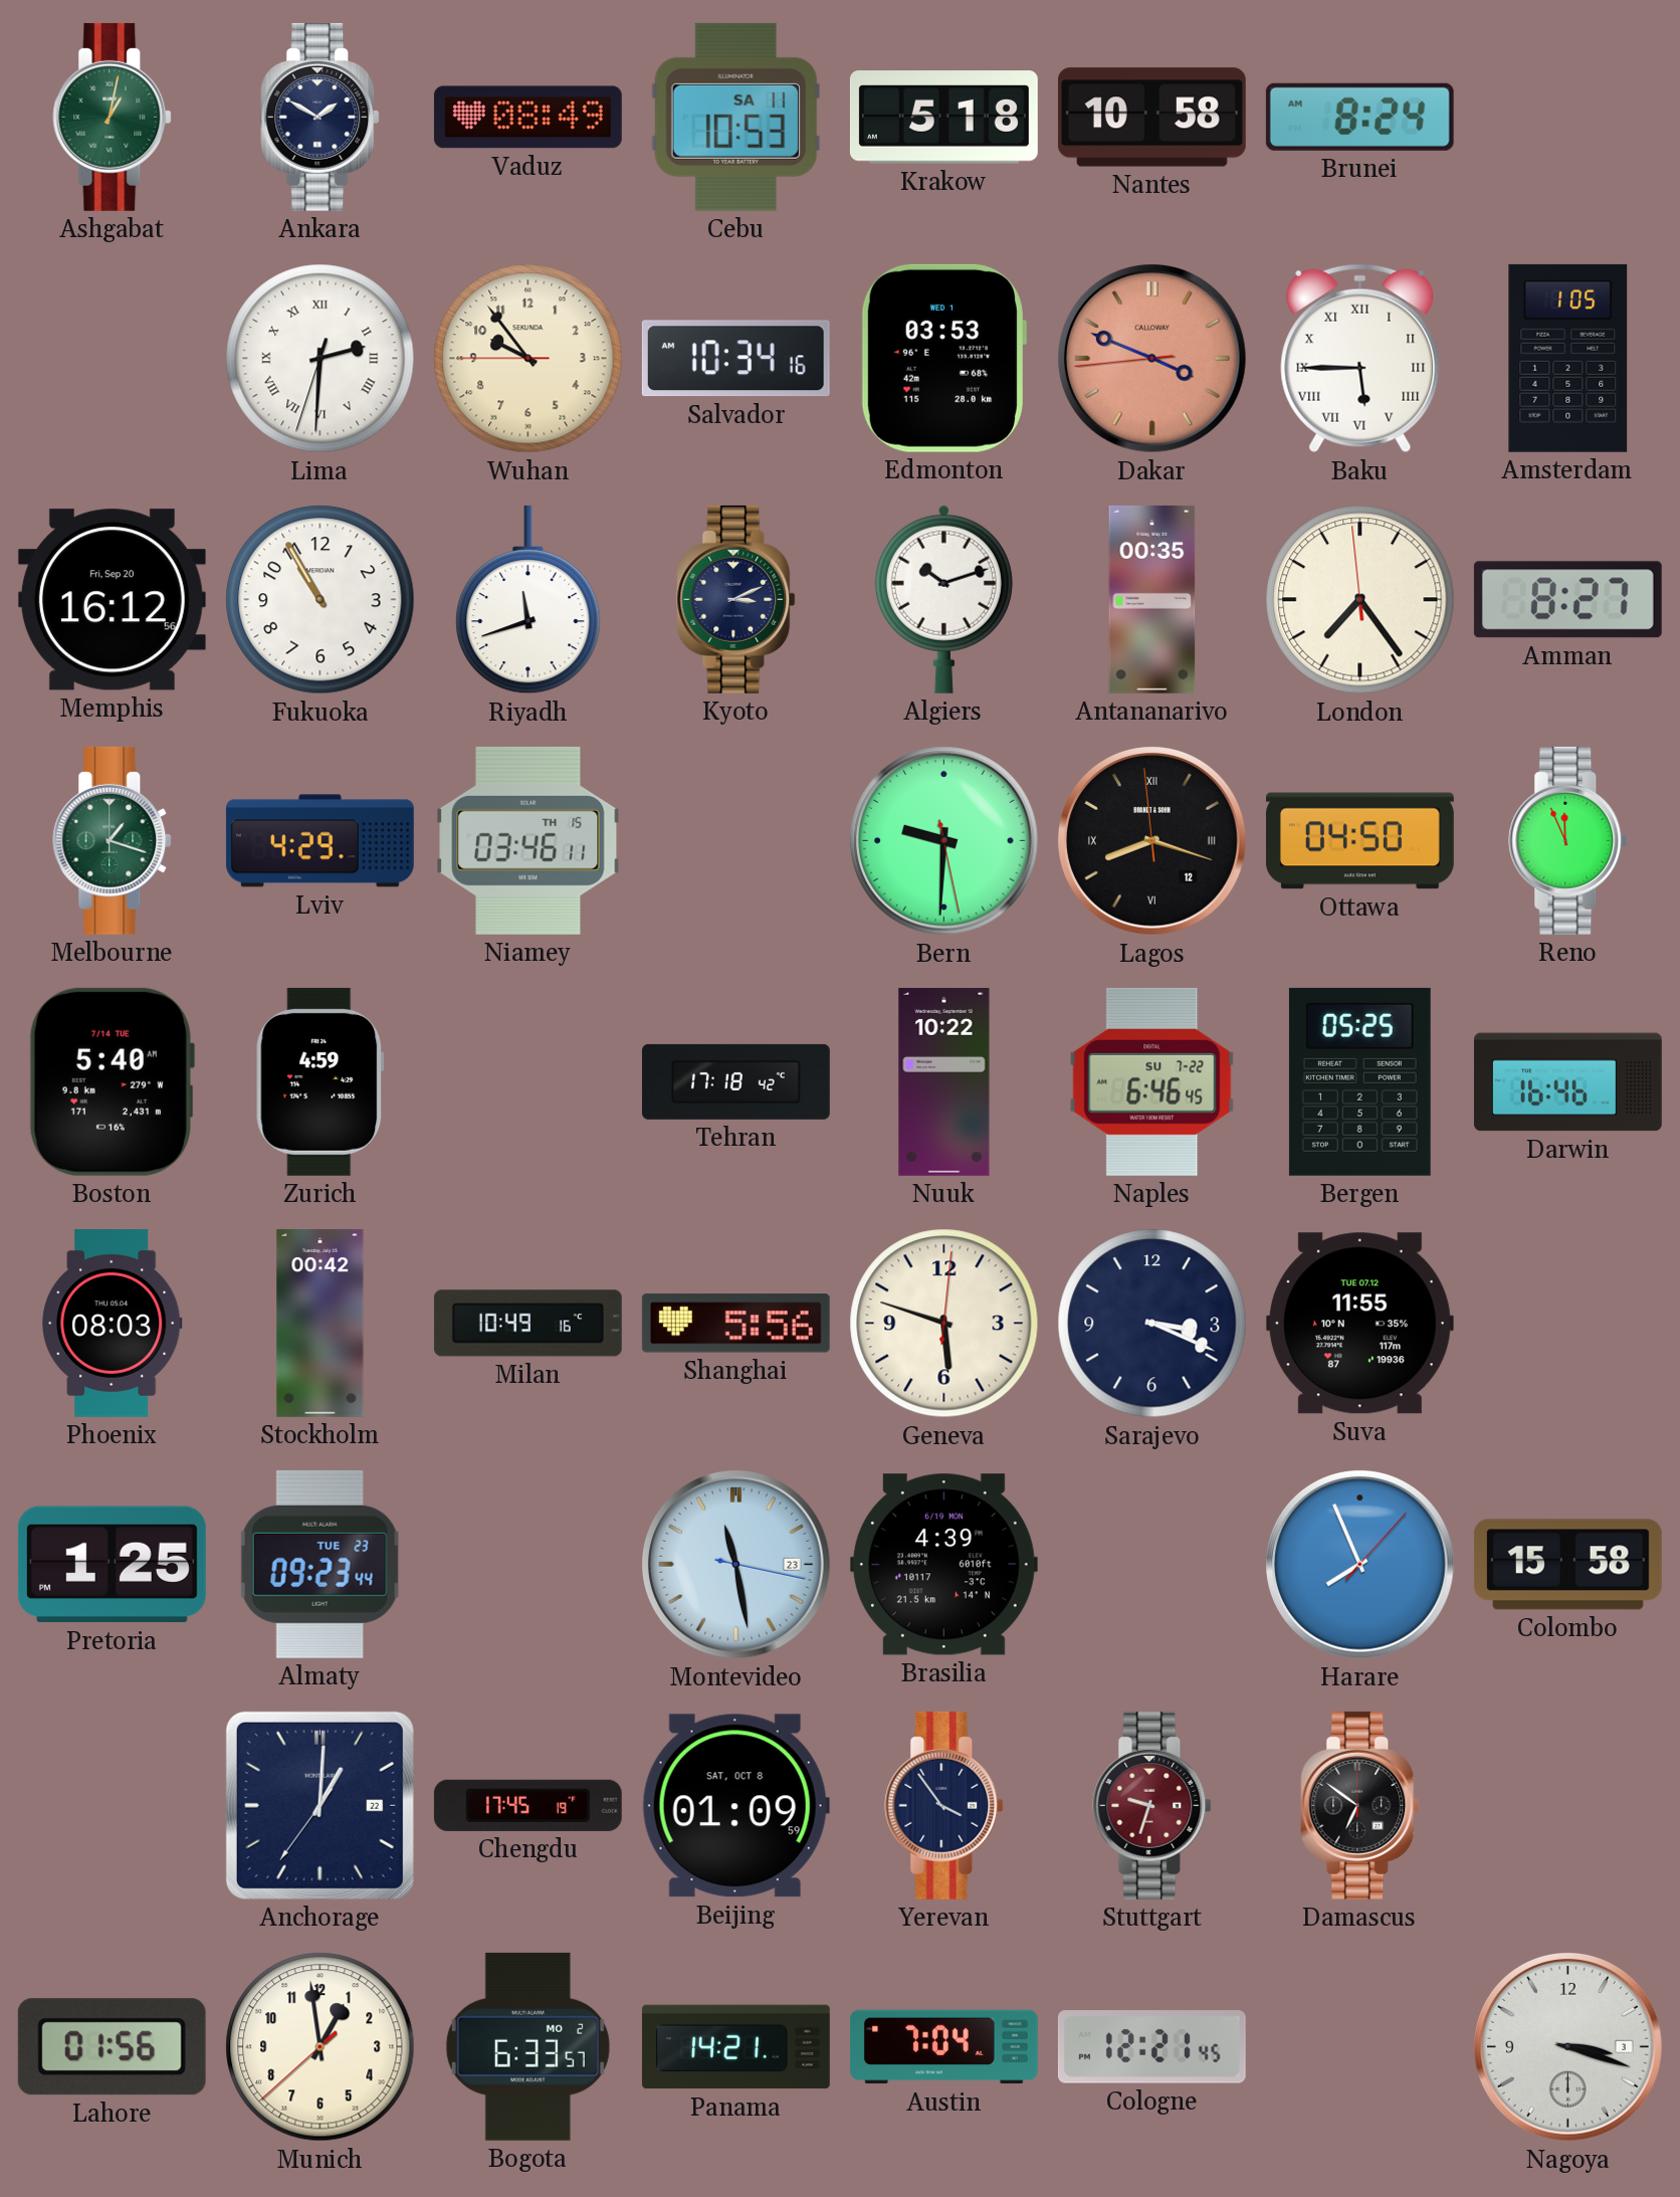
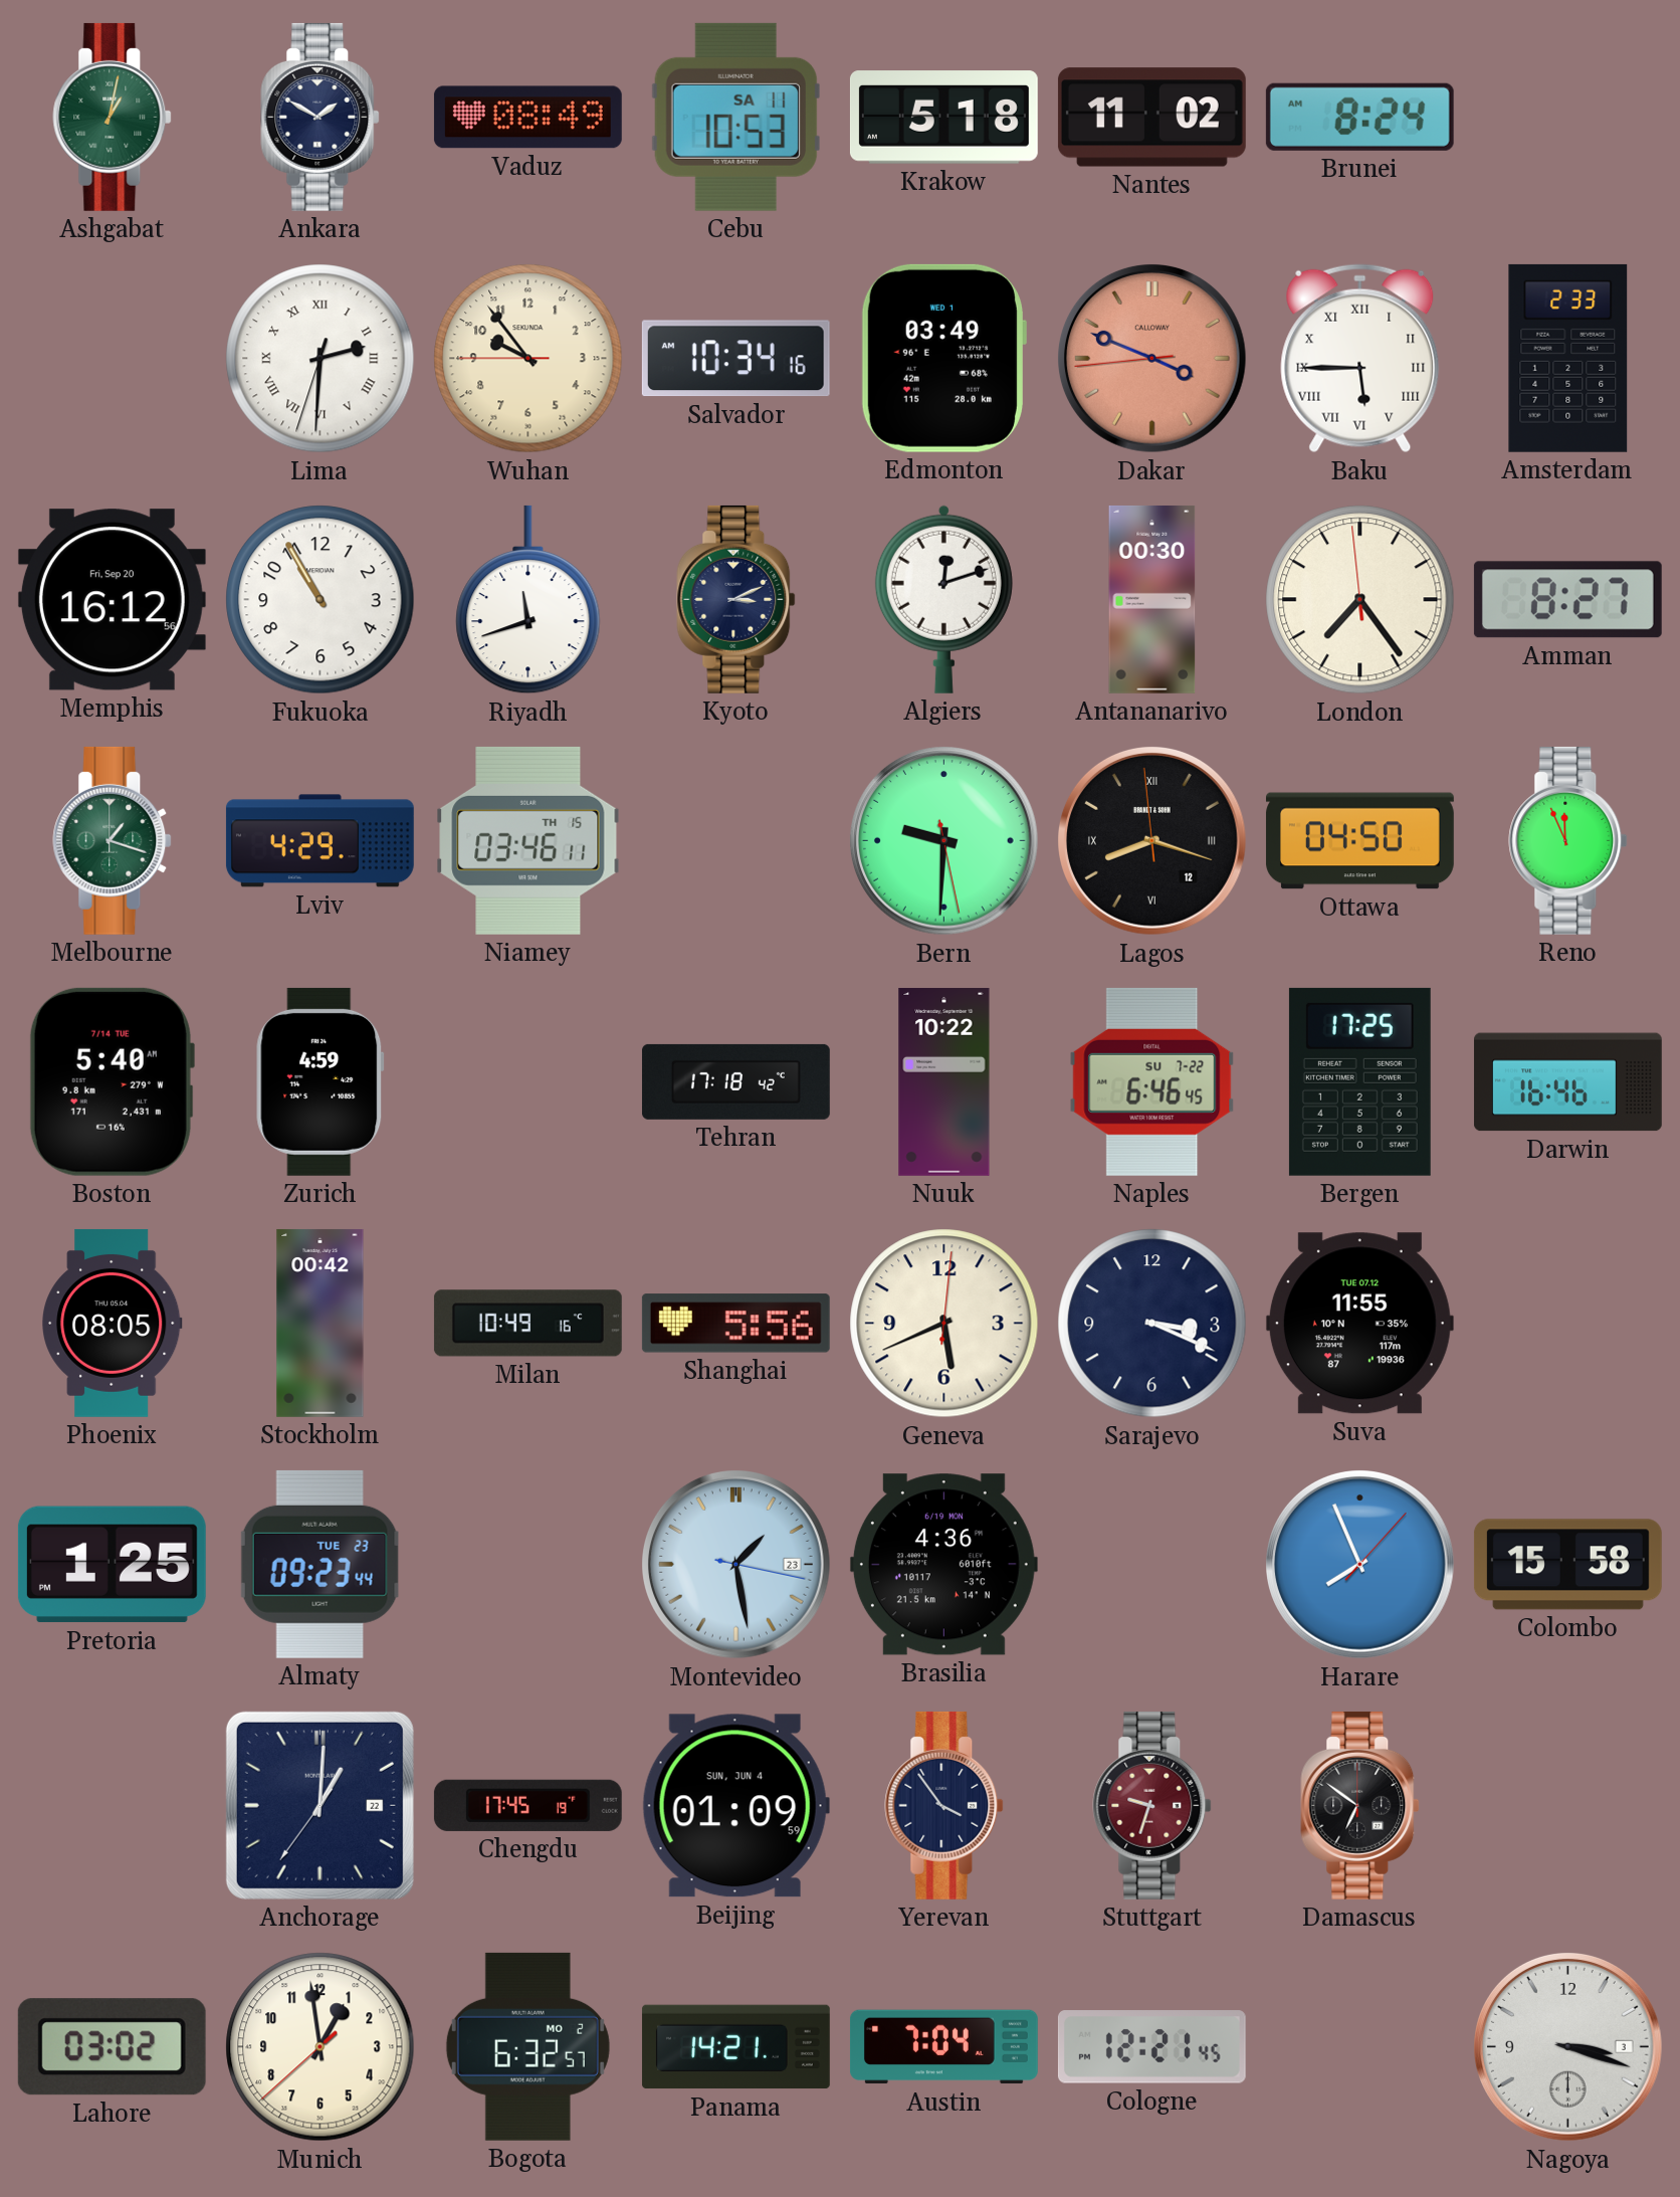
Nantes: 10:58 -> 11:02 (1151, 118)
Edmonton: 03:53 -> 03:49 (943, 358)
Amsterdam: 1:05 -> 2:33 (1568, 358)
Algiers: 10:12 -> 12:12 (943, 599)
Antananarivo: 00:35 -> 00:30 (1152, 599)
Bergen: 05:25 -> 17:25 (1359, 1081)
Phoenix: 08:03 -> 08:05 (113, 1323)
Geneva: 5:48 -> 5:41 (944, 1324)
Montevideo: 11:28 -> 1:28 (737, 1565)
Brasilia: 4:39 -> 4:36 (943, 1565)
Beijing date: SAT, OCT 8 -> SUN, JUN 4 (736, 1806)
Lahore: 01:56 -> 03:02 (112, 2047)
Bogota: 6:33 -> 6:32 (528, 2046)
